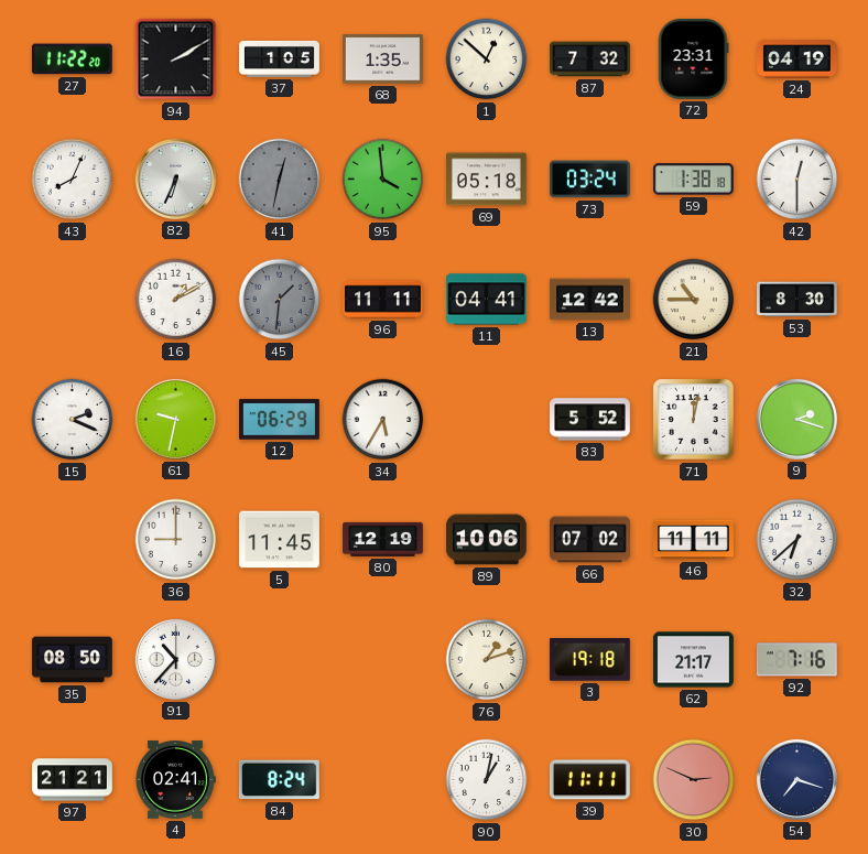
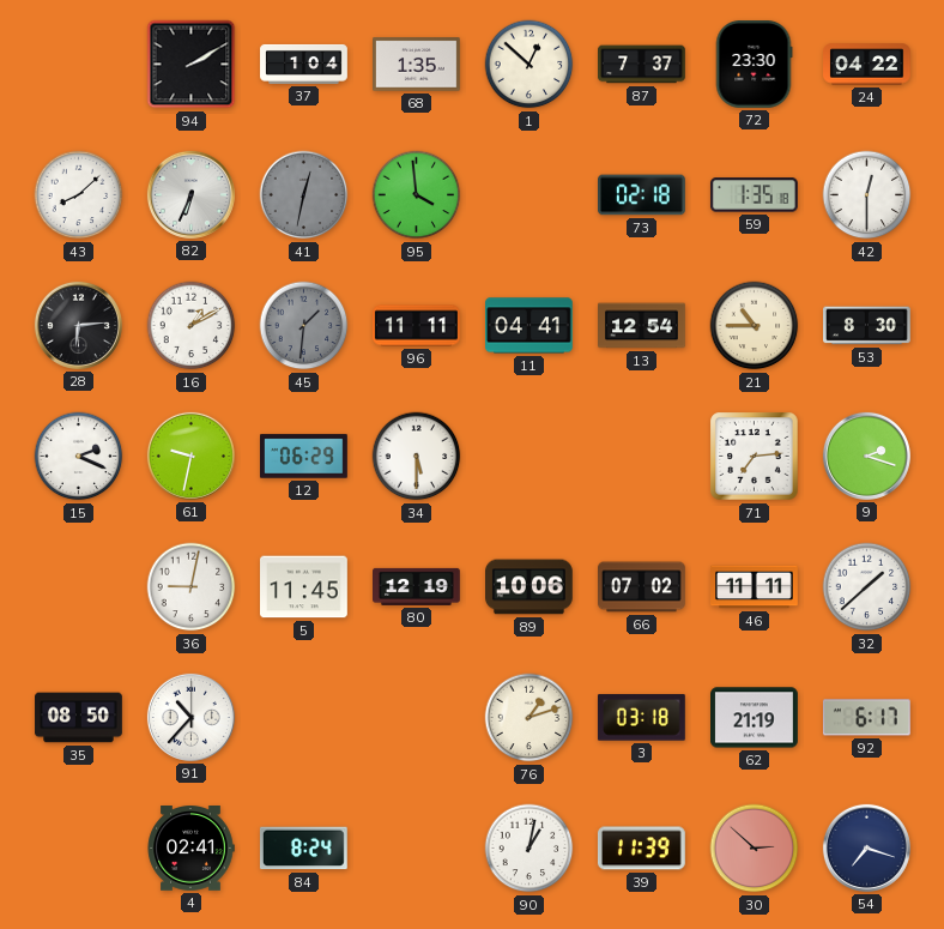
27: 11:22 -> none (72, 60)
37: 1:05 -> 1:04 (304, 65)
87: 7:32 -> 7:37 (642, 65)
72: 23:31 -> 23:30 (754, 65)
24: 04:19 -> 04:22 (867, 65)
43: 8:04 -> 8:08 (79, 195)
69: 05:18 -> none (487, 180)
73: 03:24 -> 02:18 (642, 195)
59: 1:38 -> 1:35 (754, 195)
28: none -> 6:14 (78, 325)
13: 12:42 -> 12:54 (642, 326)
34: 5:35 -> 5:30 (417, 457)
83: 5:52 -> none (590, 420)
71: 12:02 -> 7:14 (755, 457)
36: 9:00 -> 9:02 (192, 587)
32: 6:38 -> 1:38 (867, 587)
3: 19:18 -> 03:18 (641, 718)
62: 21:17 -> 21:19 (755, 718)
92: 7:16 -> 6:17 (866, 718)
97: 21:21 -> none (73, 780)
39: 11:11 -> 11:39 (641, 849)
30: 2:49 -> 2:52 (755, 849)
